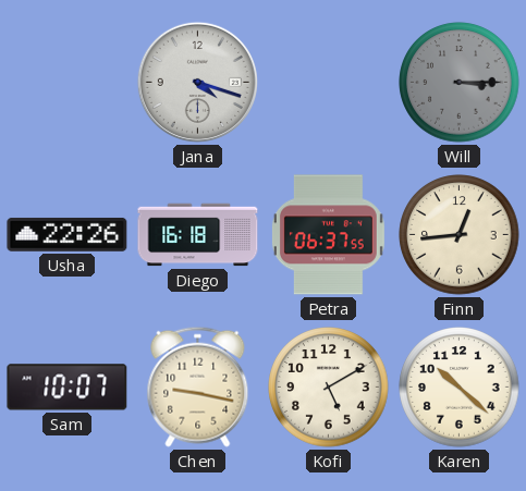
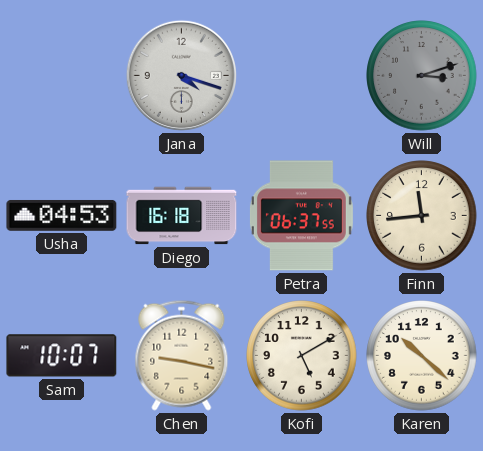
Will: 3:15 -> 3:12 (422, 76)
Usha: 22:26 -> 04:53 (62, 215)
Finn: 12:44 -> 11:44 (422, 216)
